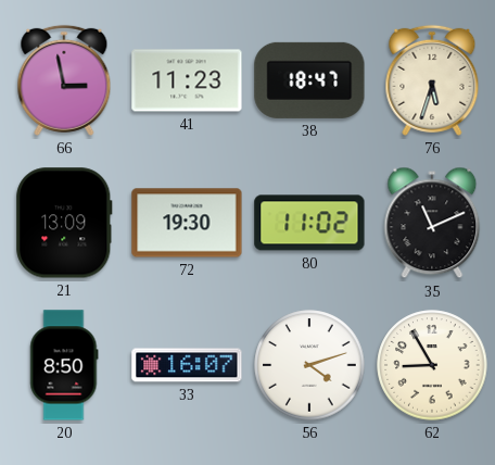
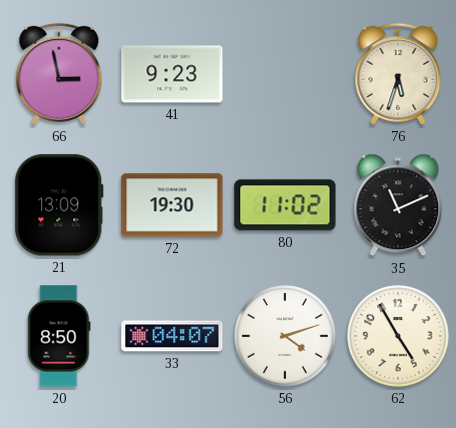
41: 11:23 -> 9:23 (172, 74)
38: 18:47 -> none (309, 80)
33: 16:07 -> 04:07 (172, 336)
62: 8:55 -> 4:55 (398, 336)
